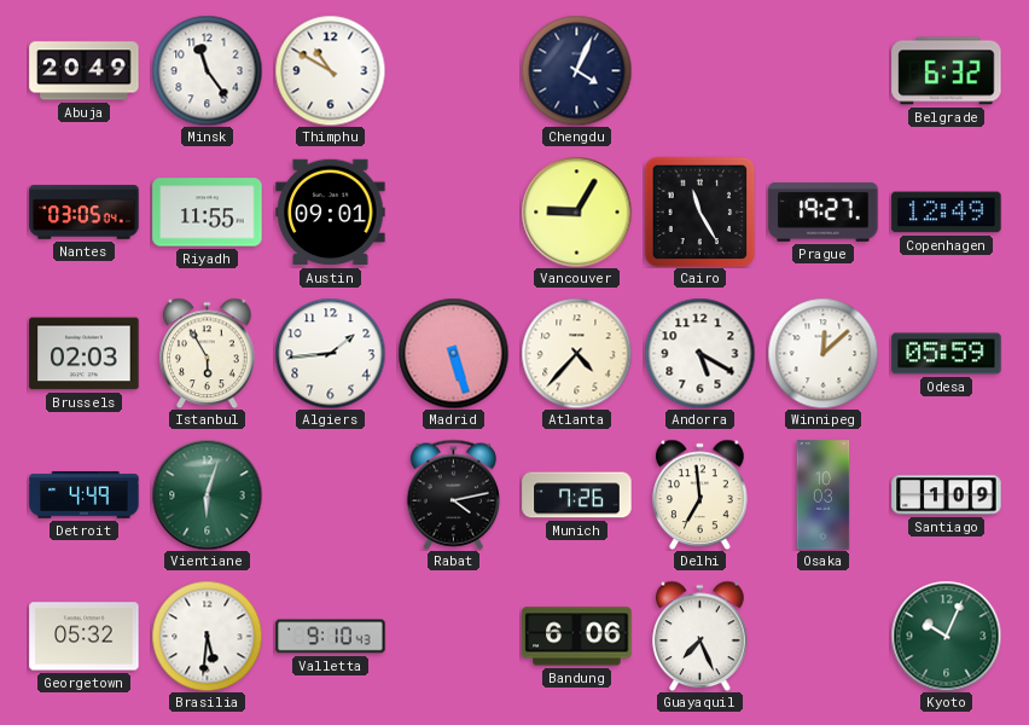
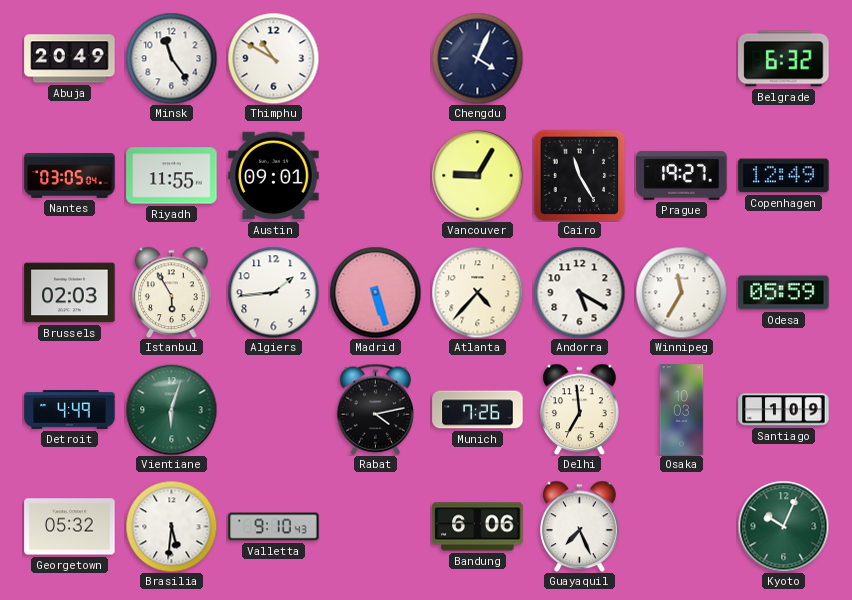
Winnipeg: 12:08 -> 11:35 (681, 292)
